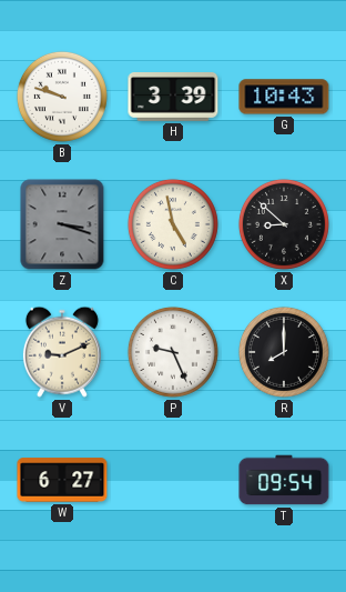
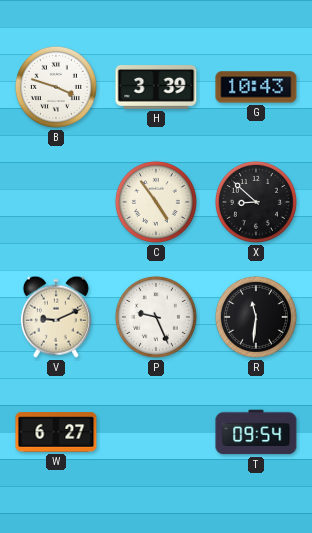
B: 9:48 -> 3:48 (56, 87)
Z: 3:18 -> none (62, 224)
C: 4:58 -> 4:54 (156, 202)
R: 8:00 -> 11:31 (256, 317)
